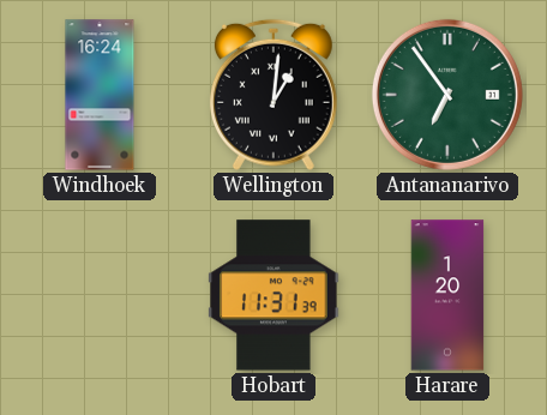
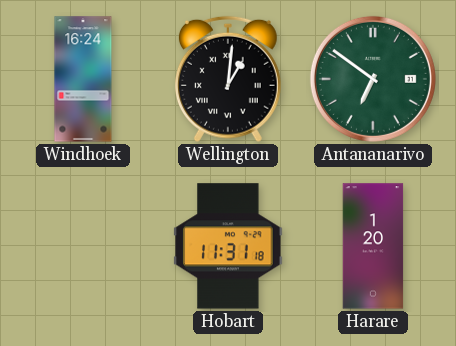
Antananarivo: 6:54 -> 6:51 (373, 79)
Hobart: 11:31:39 -> 11:31:18 (228, 246)
